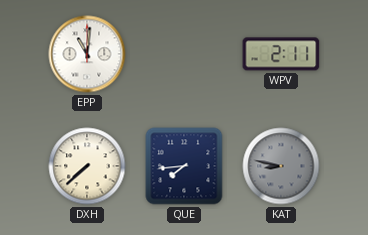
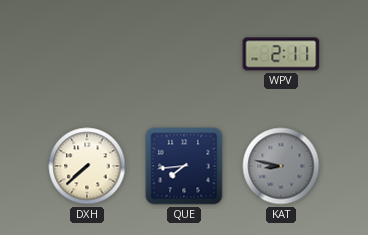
EPP: 11:01 -> none (87, 54)
